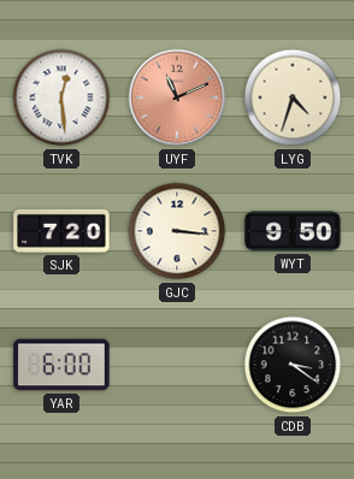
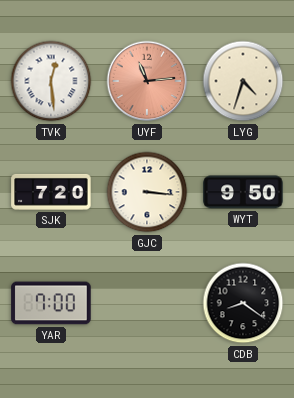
UYF: 11:11 -> 11:14 (147, 81)
YAR: 6:00 -> 7:00 (51, 303)
CDB: 3:21 -> 8:21 (243, 303)
